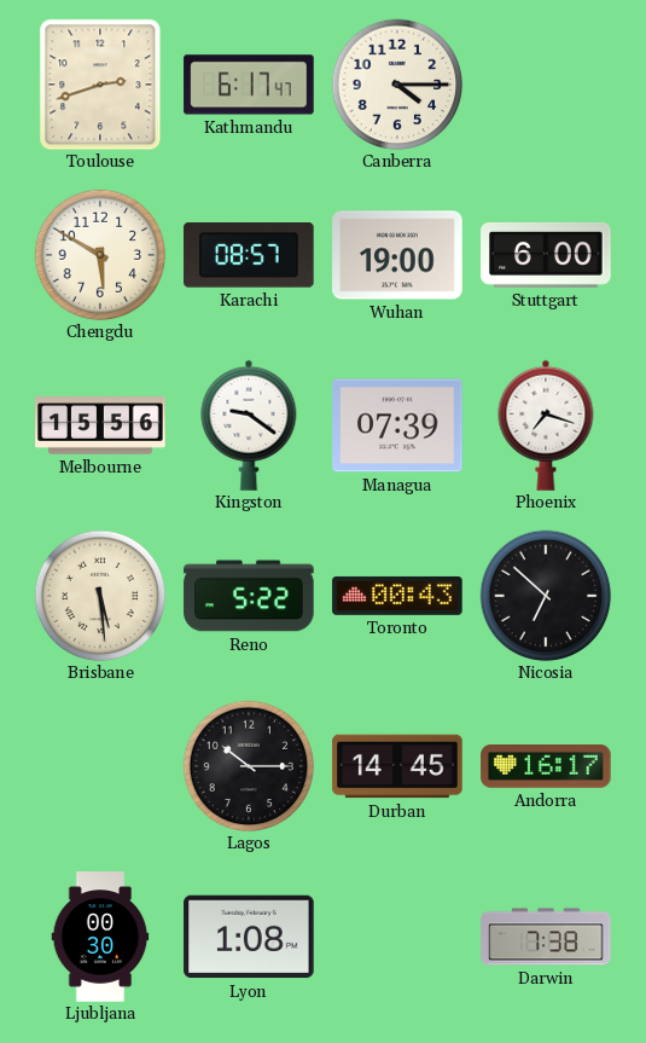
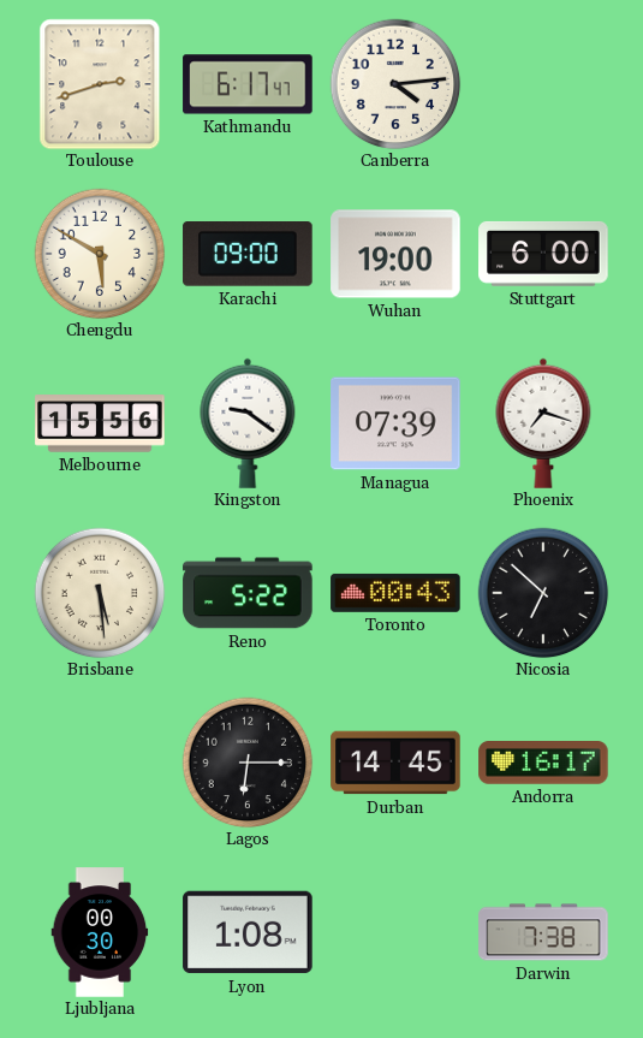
Canberra: 4:15 -> 4:14 (395, 84)
Karachi: 08:57 -> 09:00 (248, 254)
Lagos: 10:15 -> 6:15 (248, 763)
